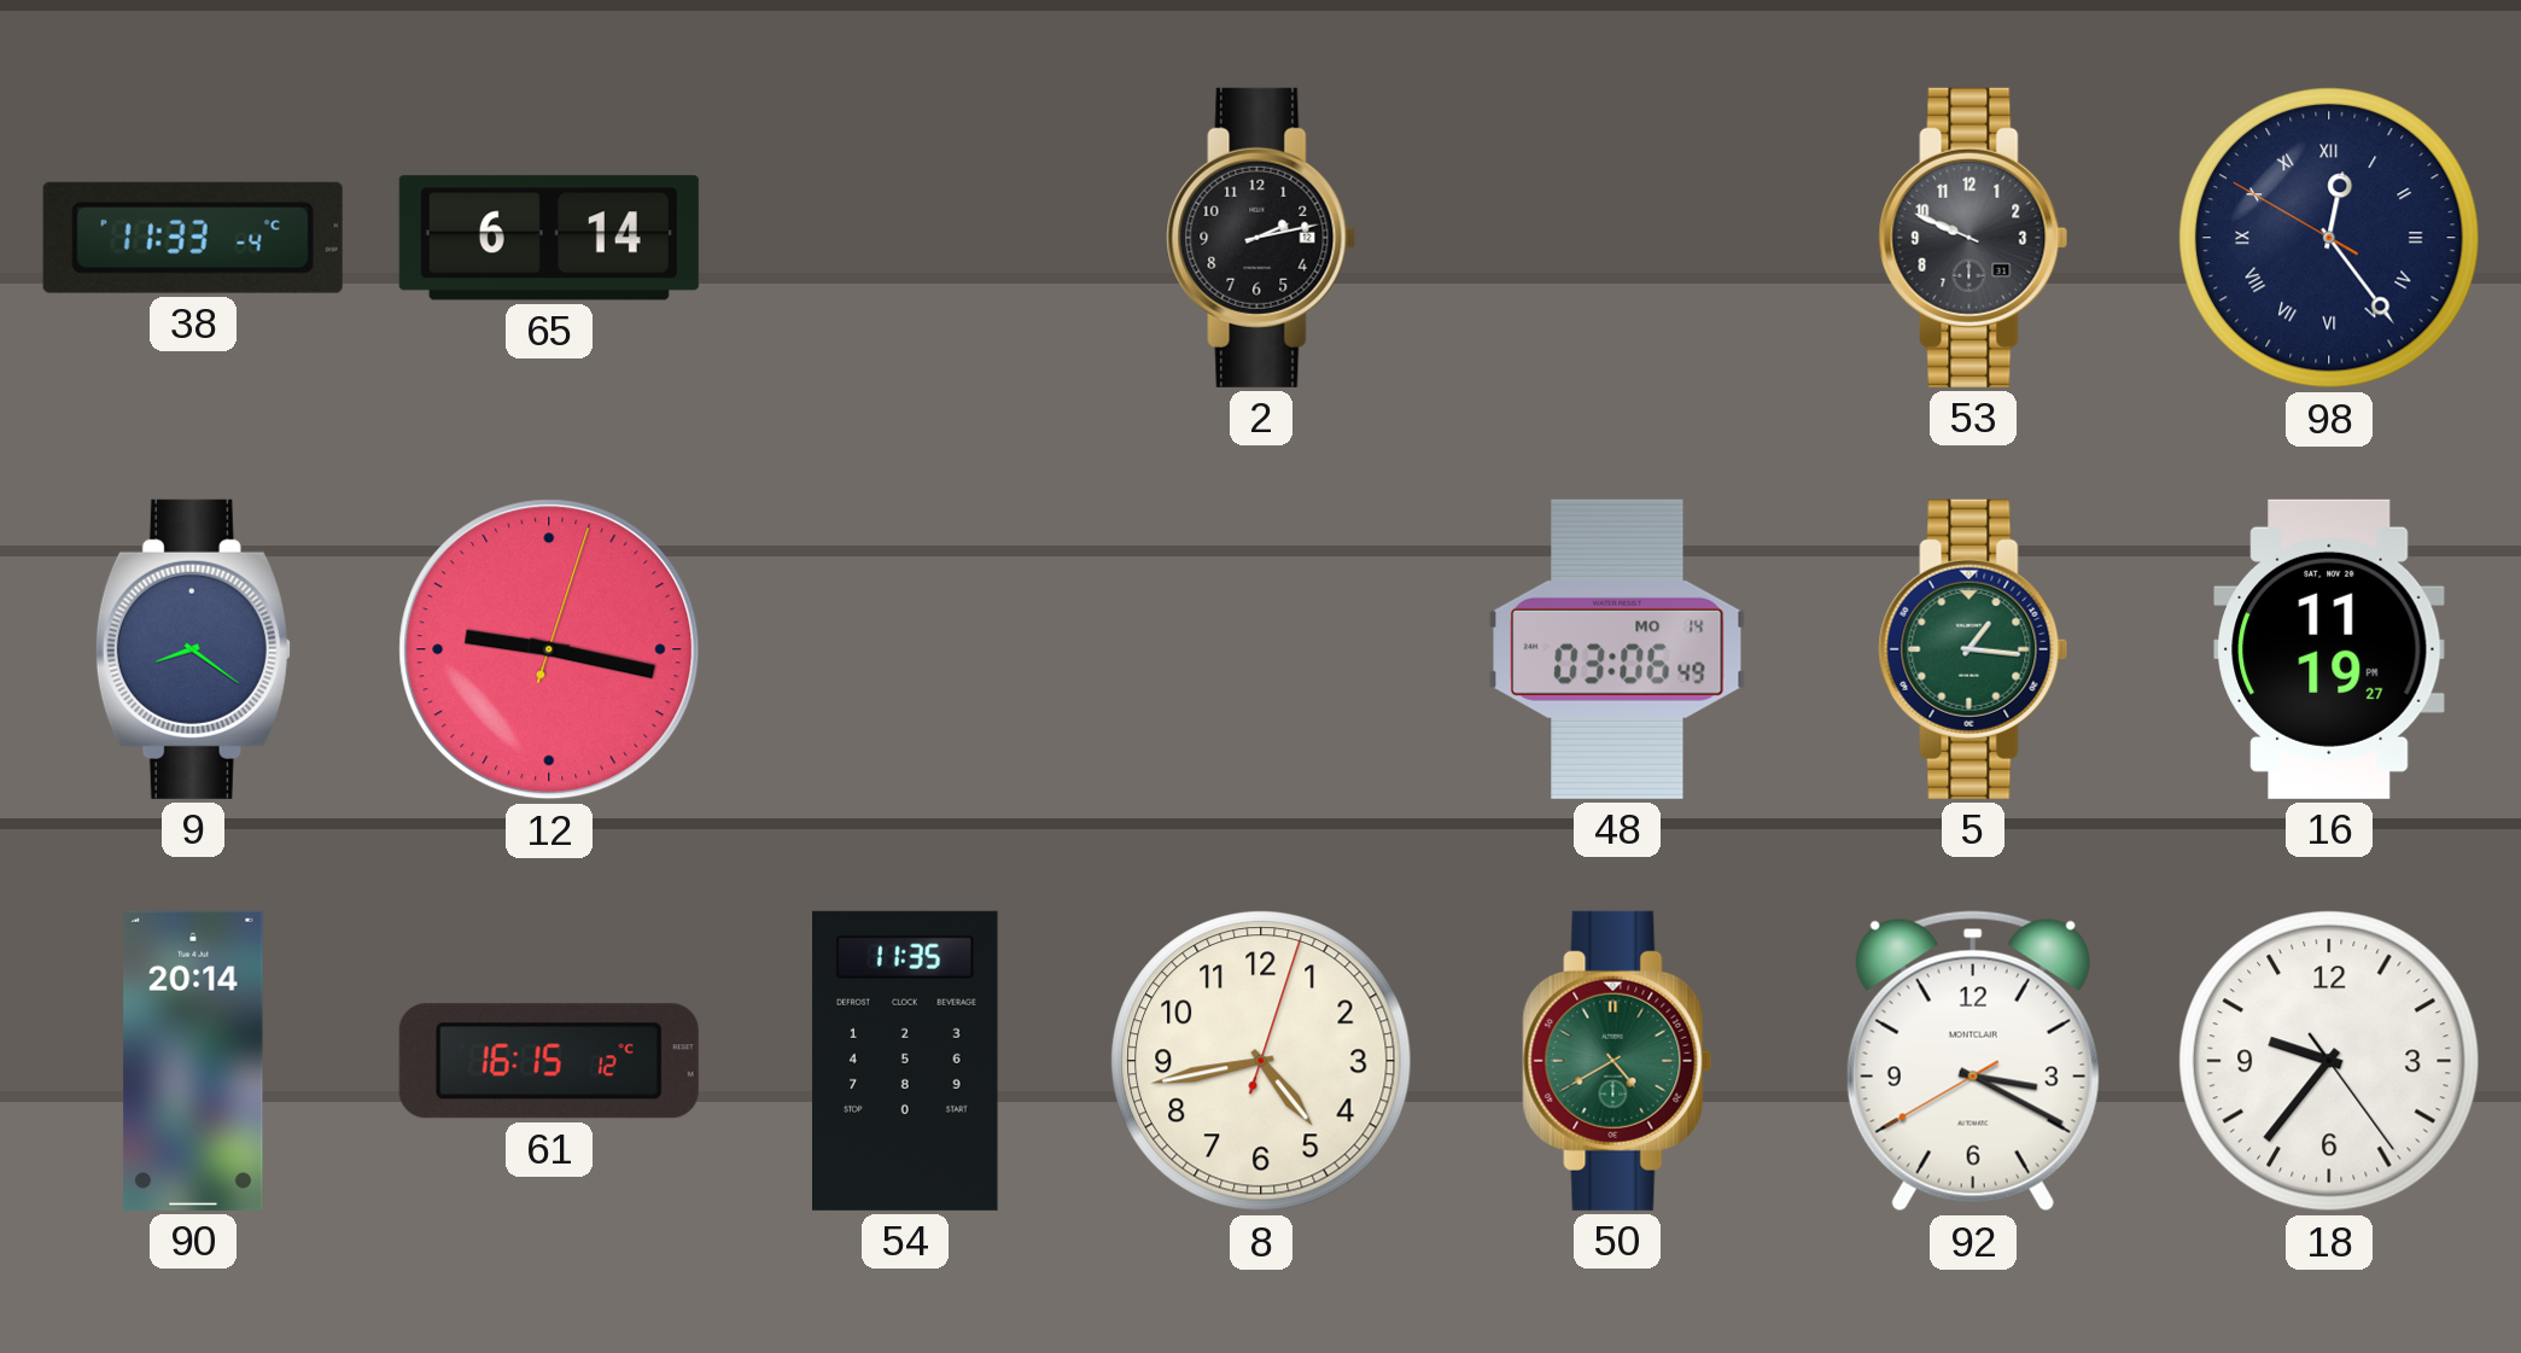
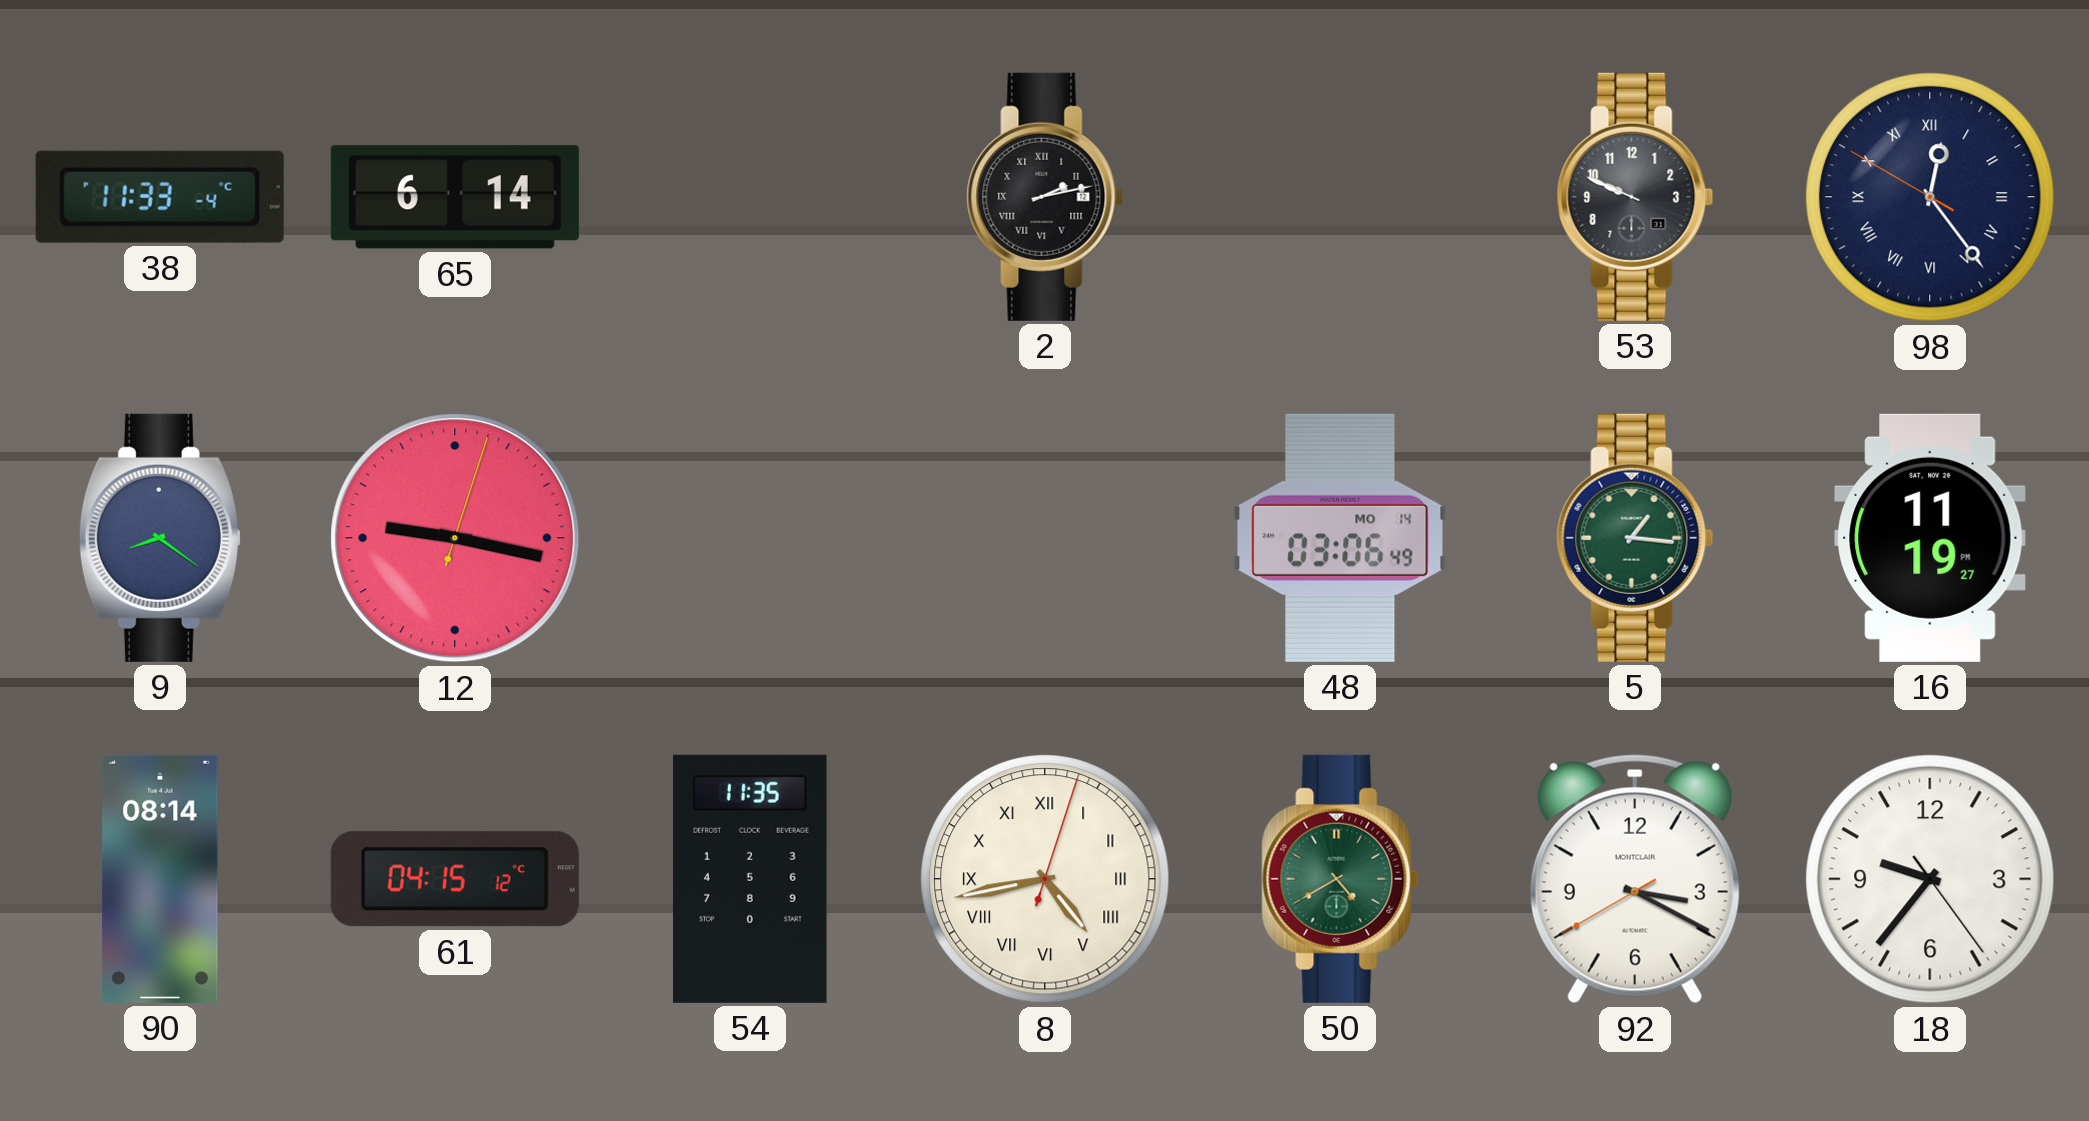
2 numerals: Arabic -> Roman (1045, 197)
90: 20:14 -> 08:14 (160, 879)
61: 16:15 -> 04:15 (455, 879)
8 numerals: Arabic -> Roman (1046, 880)
